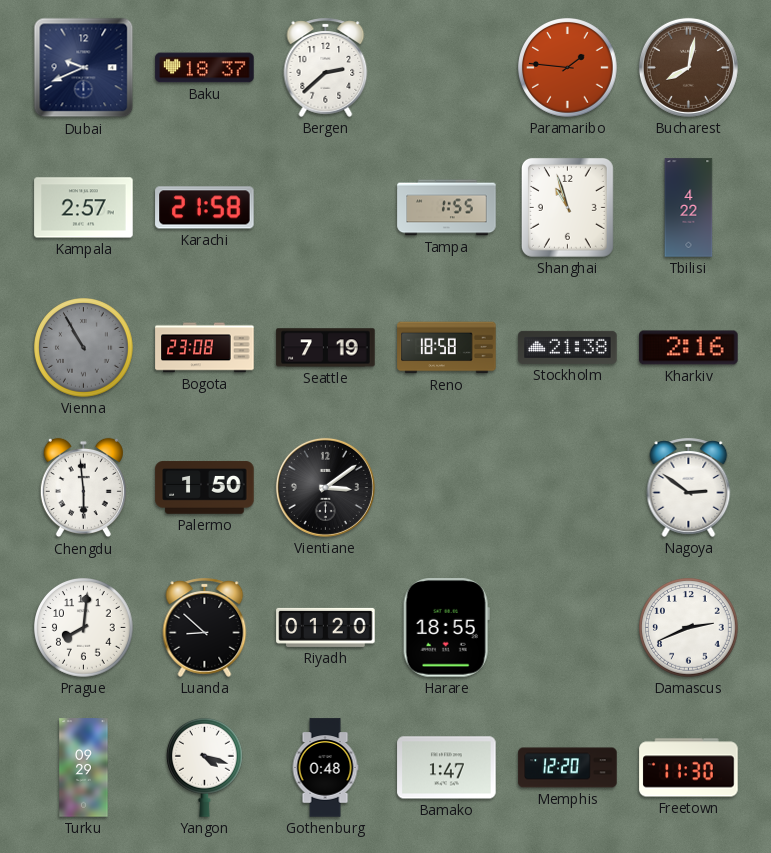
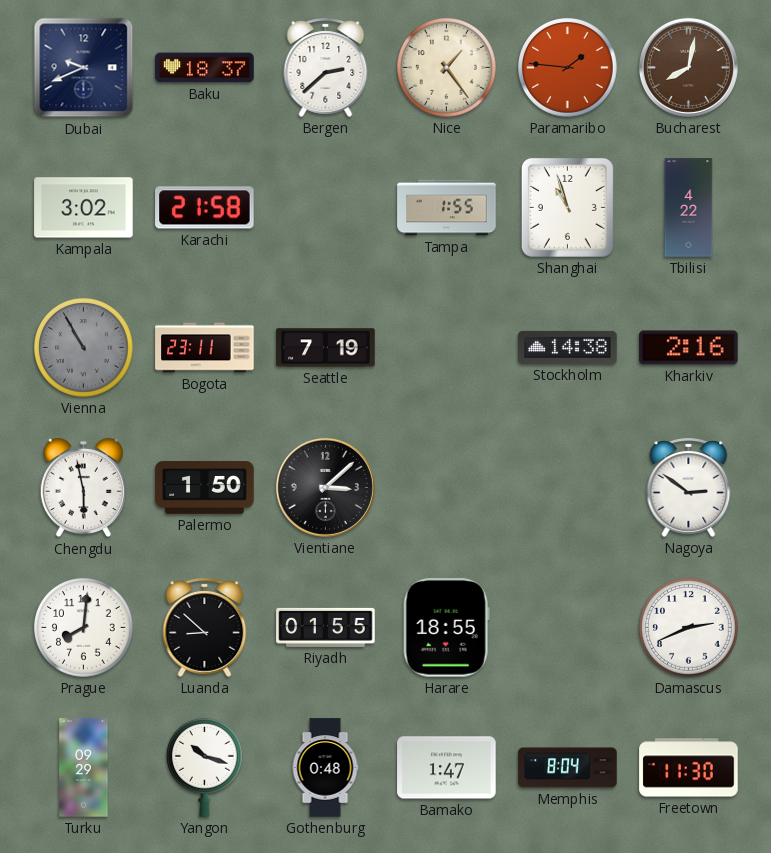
Nice: none -> 1:24 (447, 68)
Kampala: 2:57 -> 3:02 (84, 208)
Bogota: 23:08 -> 23:11 (205, 348)
Reno: 18:58 -> none (447, 348)
Stockholm: 21:38 -> 14:38 (568, 347)
Chengdu: 5:59 -> 5:58 (83, 488)
Vientiane: 3:09 -> 3:08 (325, 487)
Riyadh: 01:20 -> 01:55 (326, 627)
Yangon: 4:18 -> 10:18 (205, 767)
Memphis: 12:20 -> 8:04 (568, 768)
